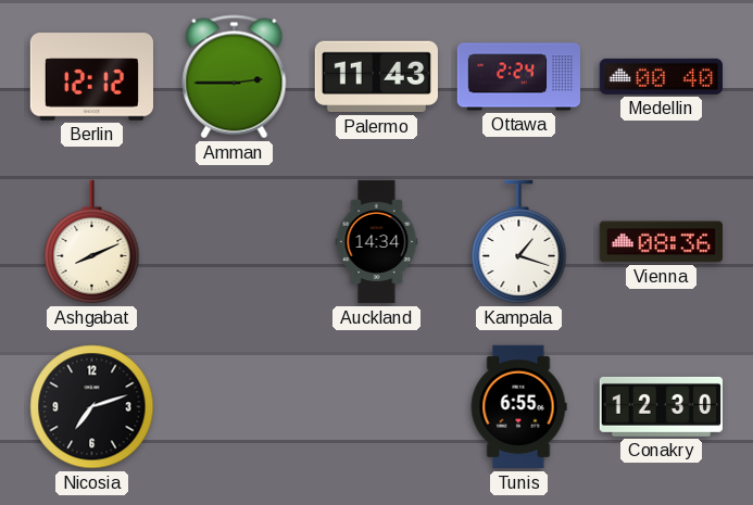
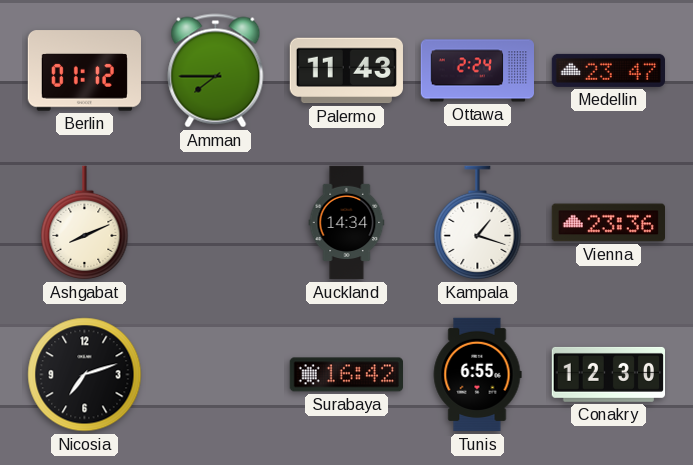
Berlin: 12:12 -> 01:12 (84, 71)
Amman: 2:45 -> 7:45 (216, 71)
Medellin: 00:40 -> 23:47 (608, 70)
Vienna: 08:36 -> 23:36 (608, 223)
Surabaya: none -> 16:42 (346, 375)
